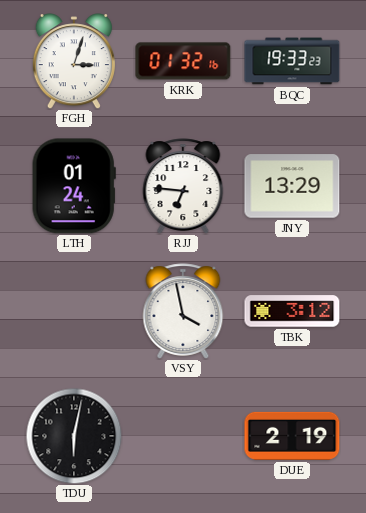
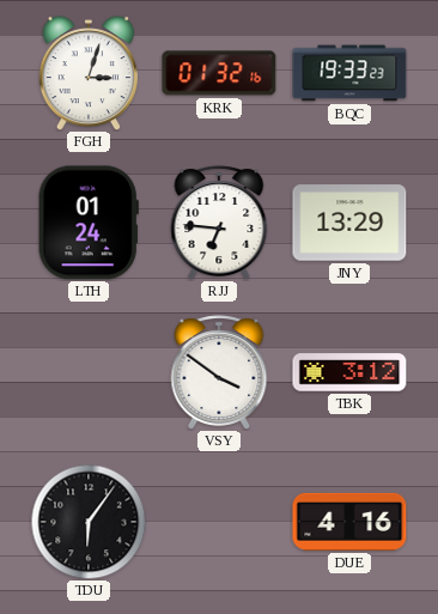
VSY: 3:58 -> 3:51 (219, 372)
TDU: 6:02 -> 6:06 (89, 522)
DUE: 2:19 -> 4:16 (349, 522)
